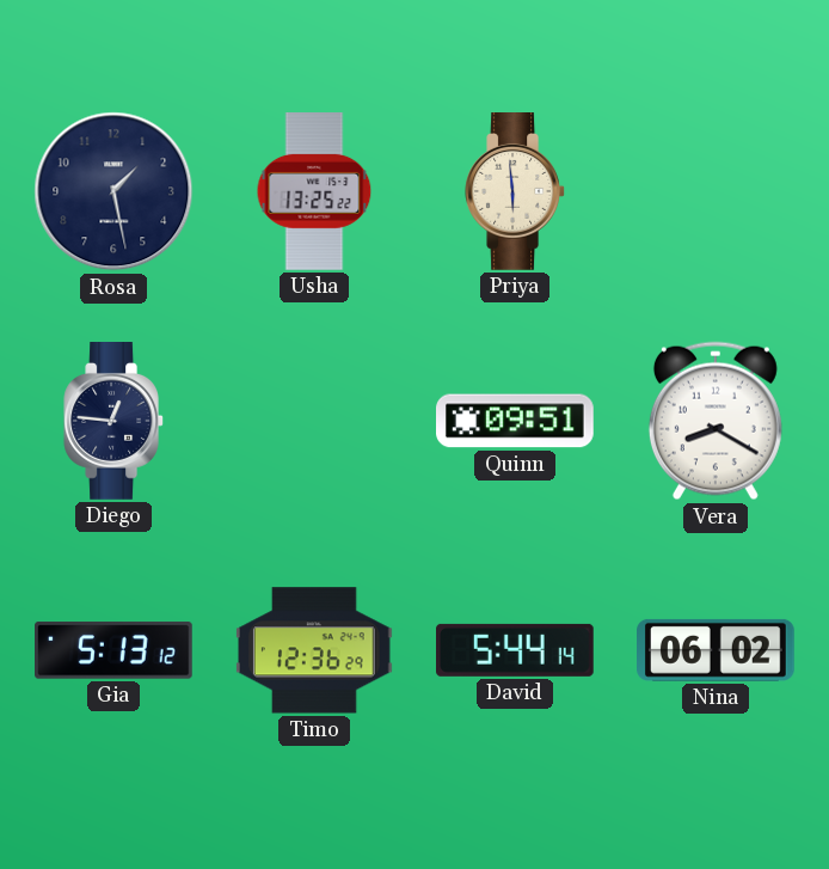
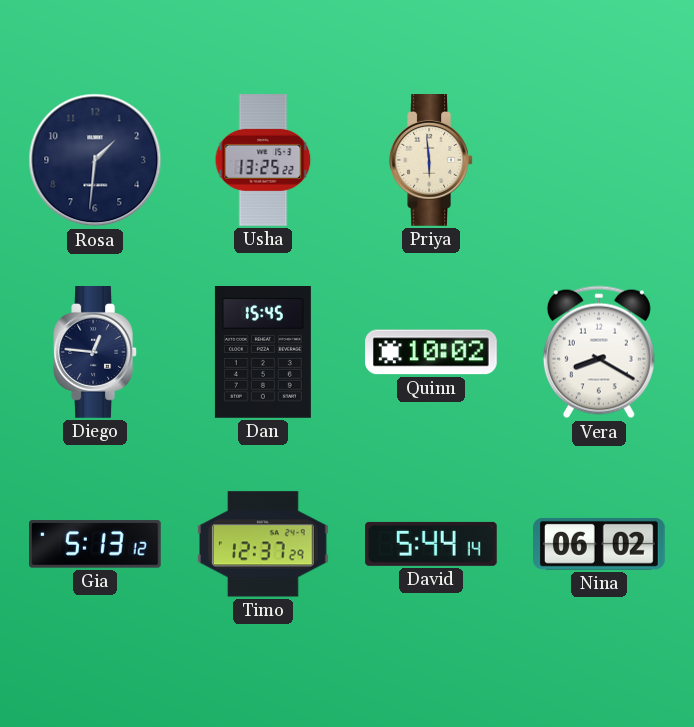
Rosa: 1:28 -> 1:31 (95, 160)
Dan: none -> 15:45 (263, 353)
Quinn: 09:51 -> 10:02 (432, 352)
Timo: 12:36 -> 12:37 (263, 544)
